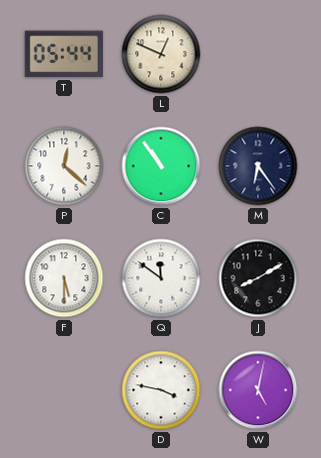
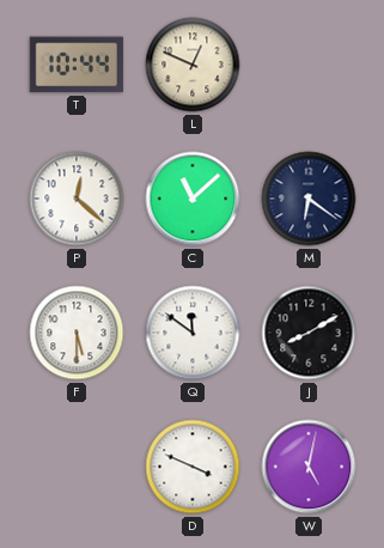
T: 05:44 -> 10:44 (77, 65)
C: 10:54 -> 11:08 (193, 199)
M: 6:24 -> 6:21 (309, 199)
D: 3:47 -> 3:49 (193, 467)
